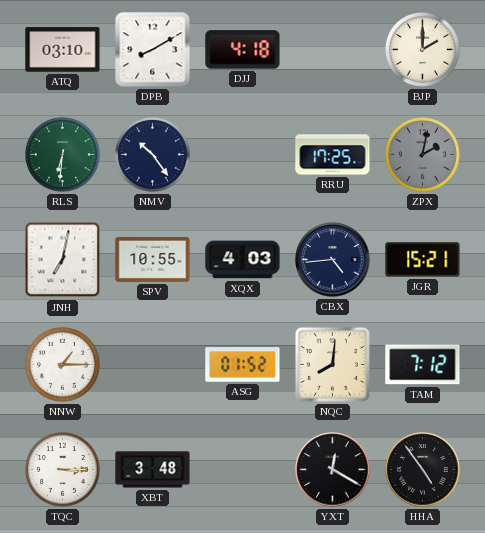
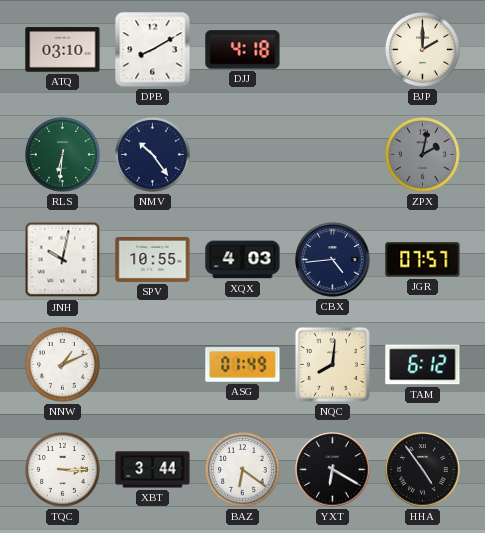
RRU: 17:25 -> none (333, 155)
JNH: 7:02 -> 10:02 (63, 260)
JGR: 15:21 -> 07:57 (423, 260)
NNW: 1:15 -> 1:11 (63, 365)
ASG: 01:52 -> 01:49 (243, 365)
TAM: 7:12 -> 6:12 (423, 365)
XBT: 3:48 -> 3:44 (153, 470)
BAZ: none -> 6:21 (243, 470)
YXT: 12:20 -> 6:20 (333, 470)
